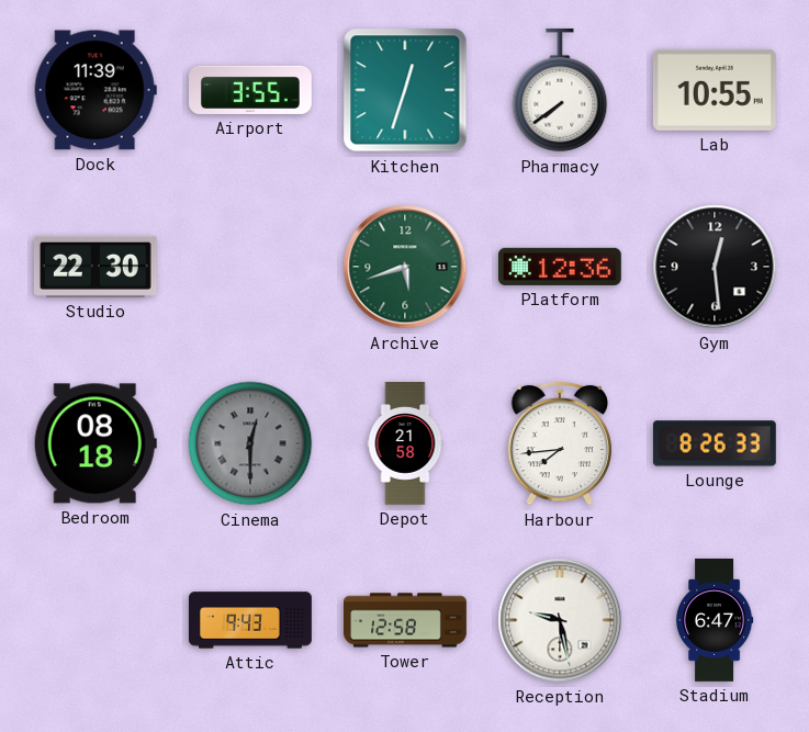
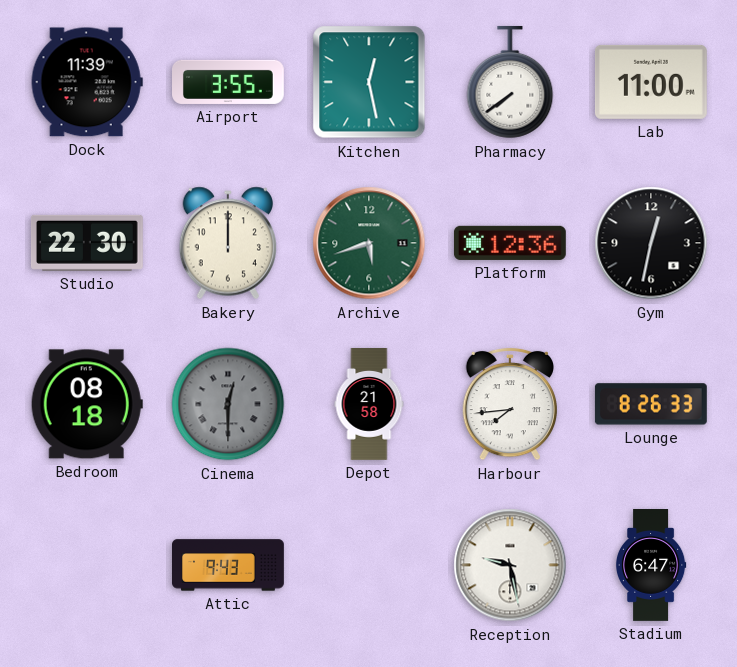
Kitchen: 12:33 -> 12:28 (369, 82)
Lab: 10:55 -> 11:00 (651, 82)
Bakery: none -> 12:00 (227, 243)
Gym: 12:29 -> 12:32 (651, 243)
Tower: 12:58 -> none (405, 620)
